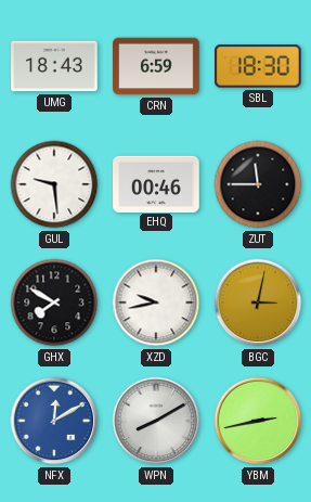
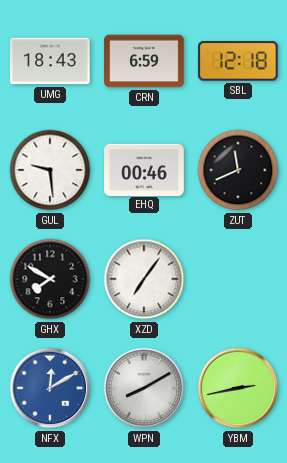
SBL: 18:30 -> 12:18 (239, 62)
ZUT: 11:45 -> 11:41 (238, 170)
XZD: 9:43 -> 7:06 (144, 279)
BGC: 3:02 -> none (258, 303)
